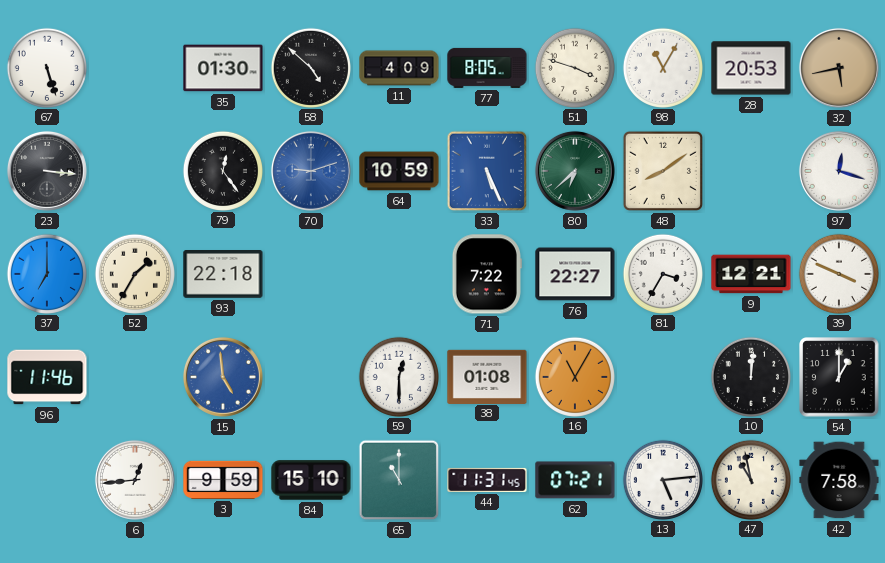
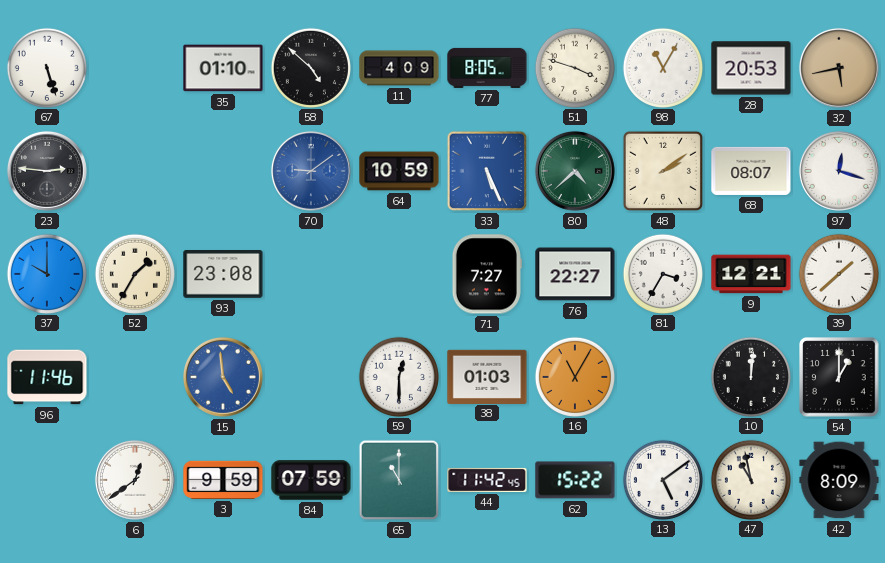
35: 01:30 -> 01:10 (223, 68)
23: 3:16 -> 2:46 (47, 171)
79: 12:24 -> none (222, 170)
70: 9:12 -> 9:09 (311, 171)
80: 6:38 -> 4:38 (575, 171)
48: 8:09 -> 2:09 (663, 171)
68: none -> 08:07 (751, 171)
37: 7:00 -> 10:00 (46, 273)
93: 22:18 -> 23:08 (223, 275)
71: 7:22 -> 7:27 (487, 274)
39: 3:49 -> 1:38 (838, 273)
38: 01:08 -> 01:03 (487, 376)
6: 12:44 -> 12:39 (135, 480)
84: 15:10 -> 07:59 (311, 480)
44: 11:31 -> 11:42 (487, 480)
62: 07:21 -> 15:22 (575, 480)
13: 5:14 -> 5:09 (662, 479)
42: 7:58 -> 8:09 (839, 480)
